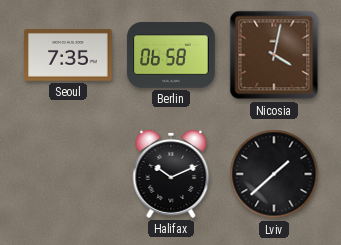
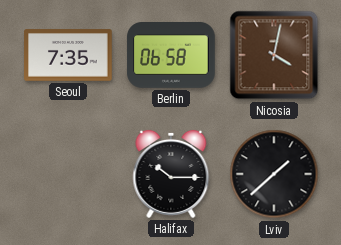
Halifax: 10:11 -> 10:15 (171, 174)
